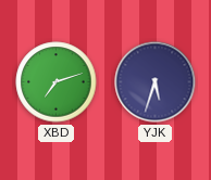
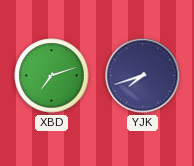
YJK: 5:33 -> 7:42 (143, 76)
